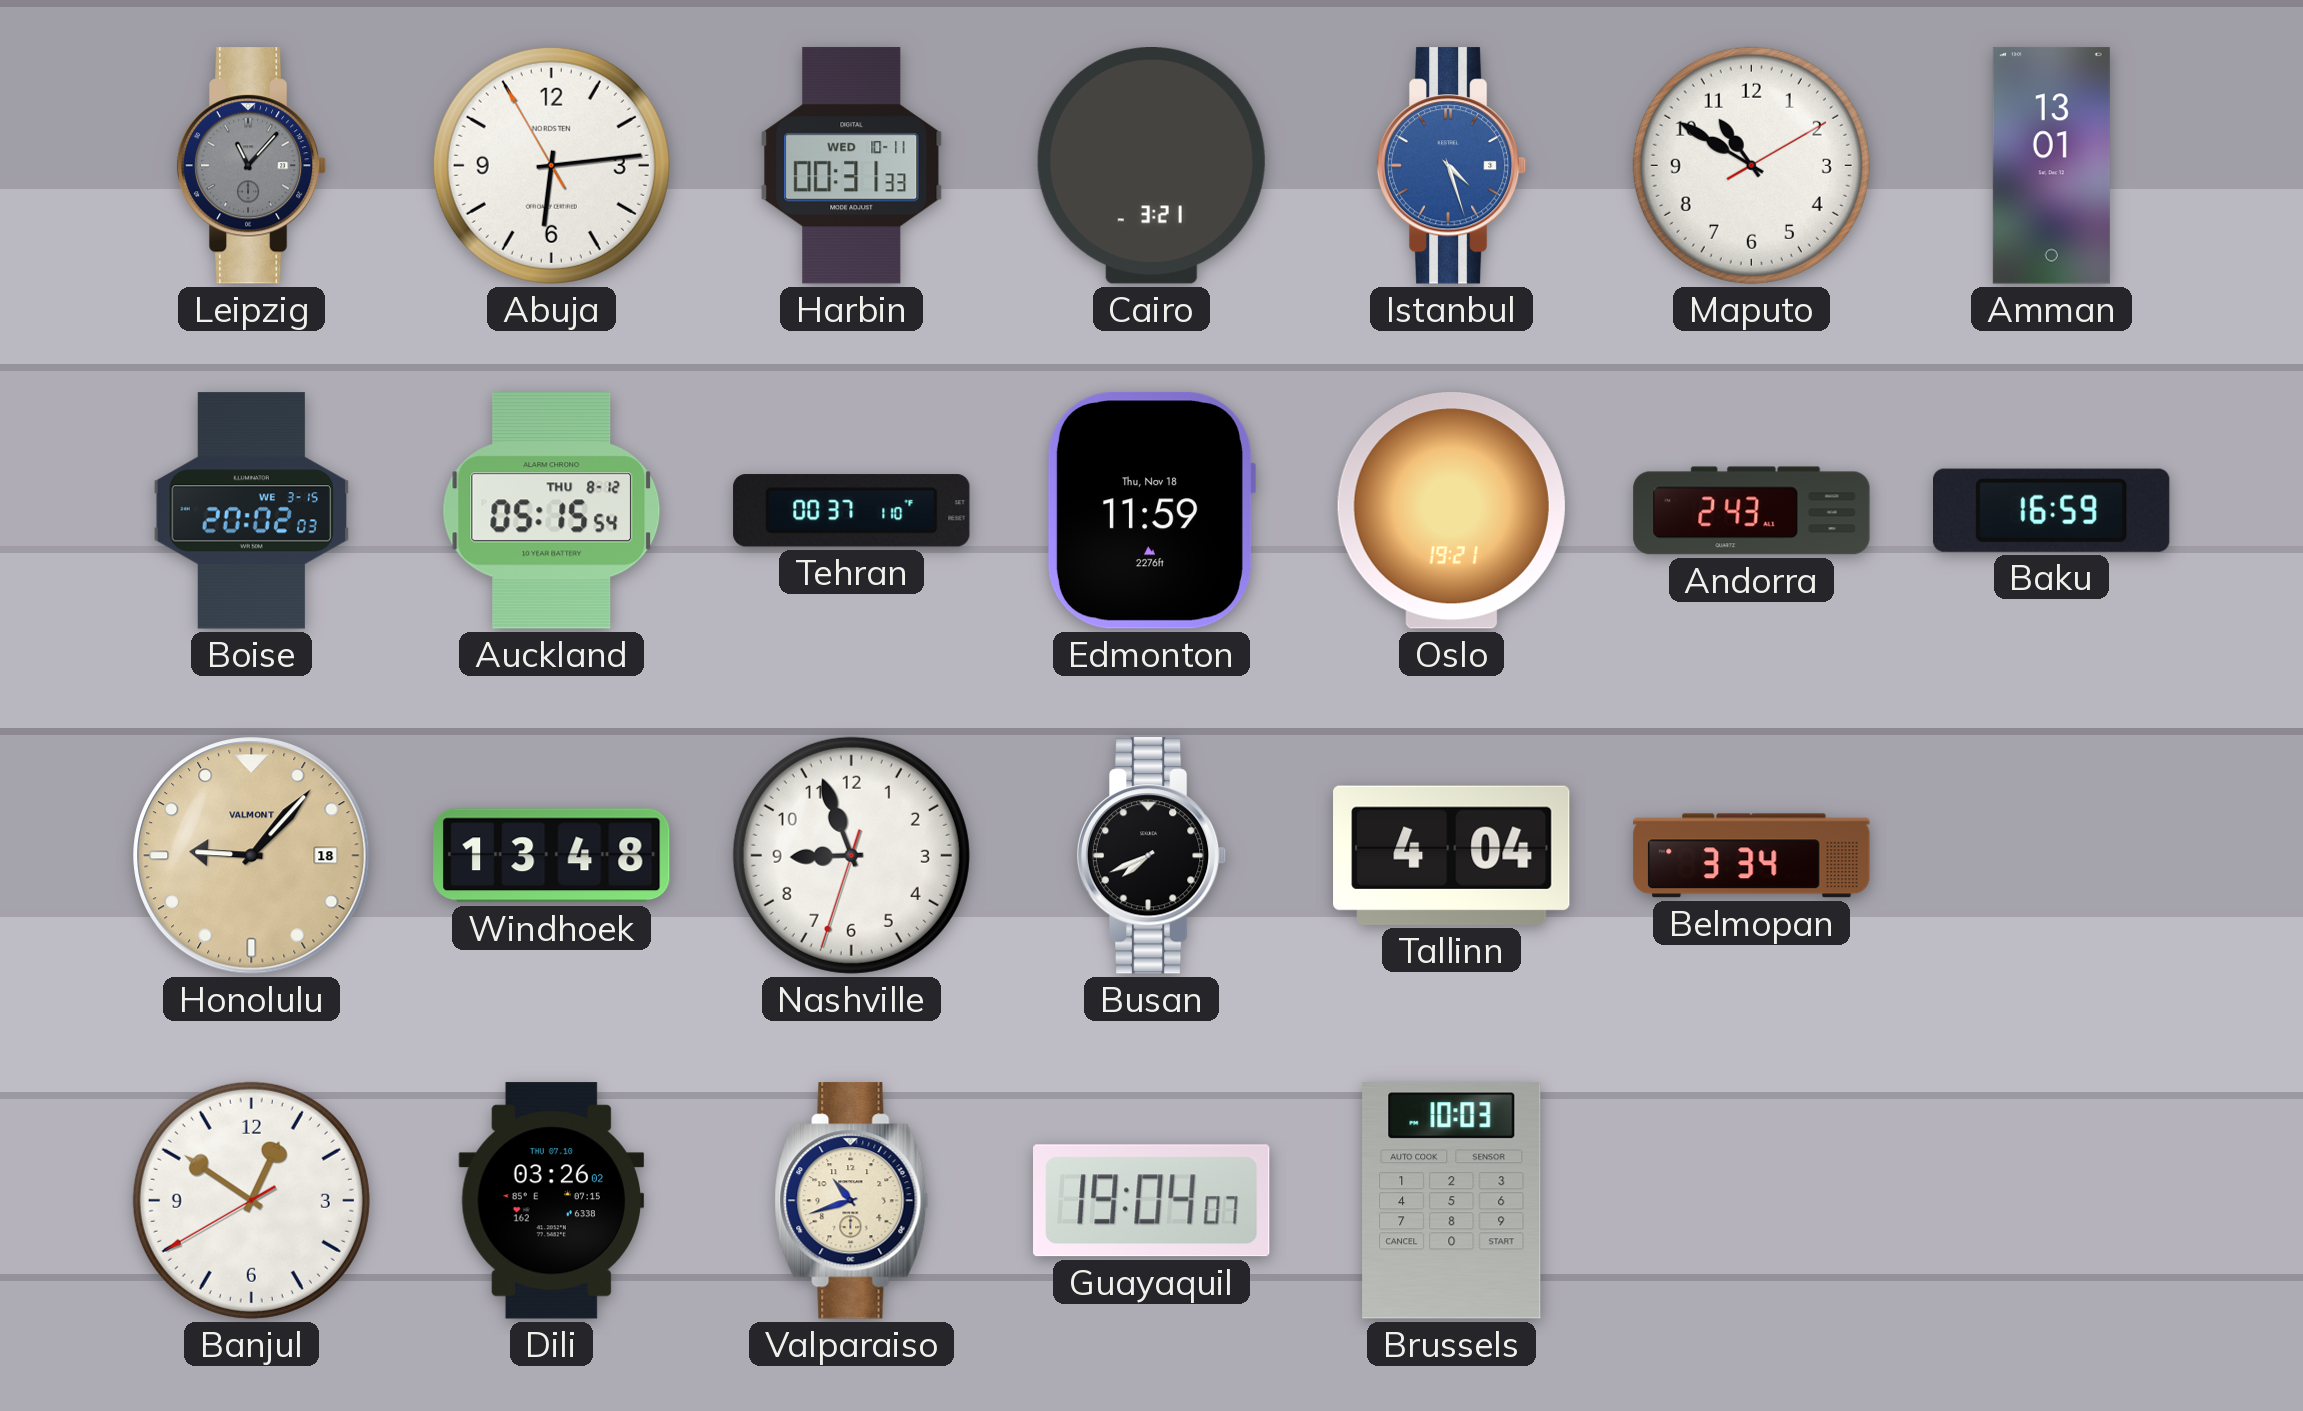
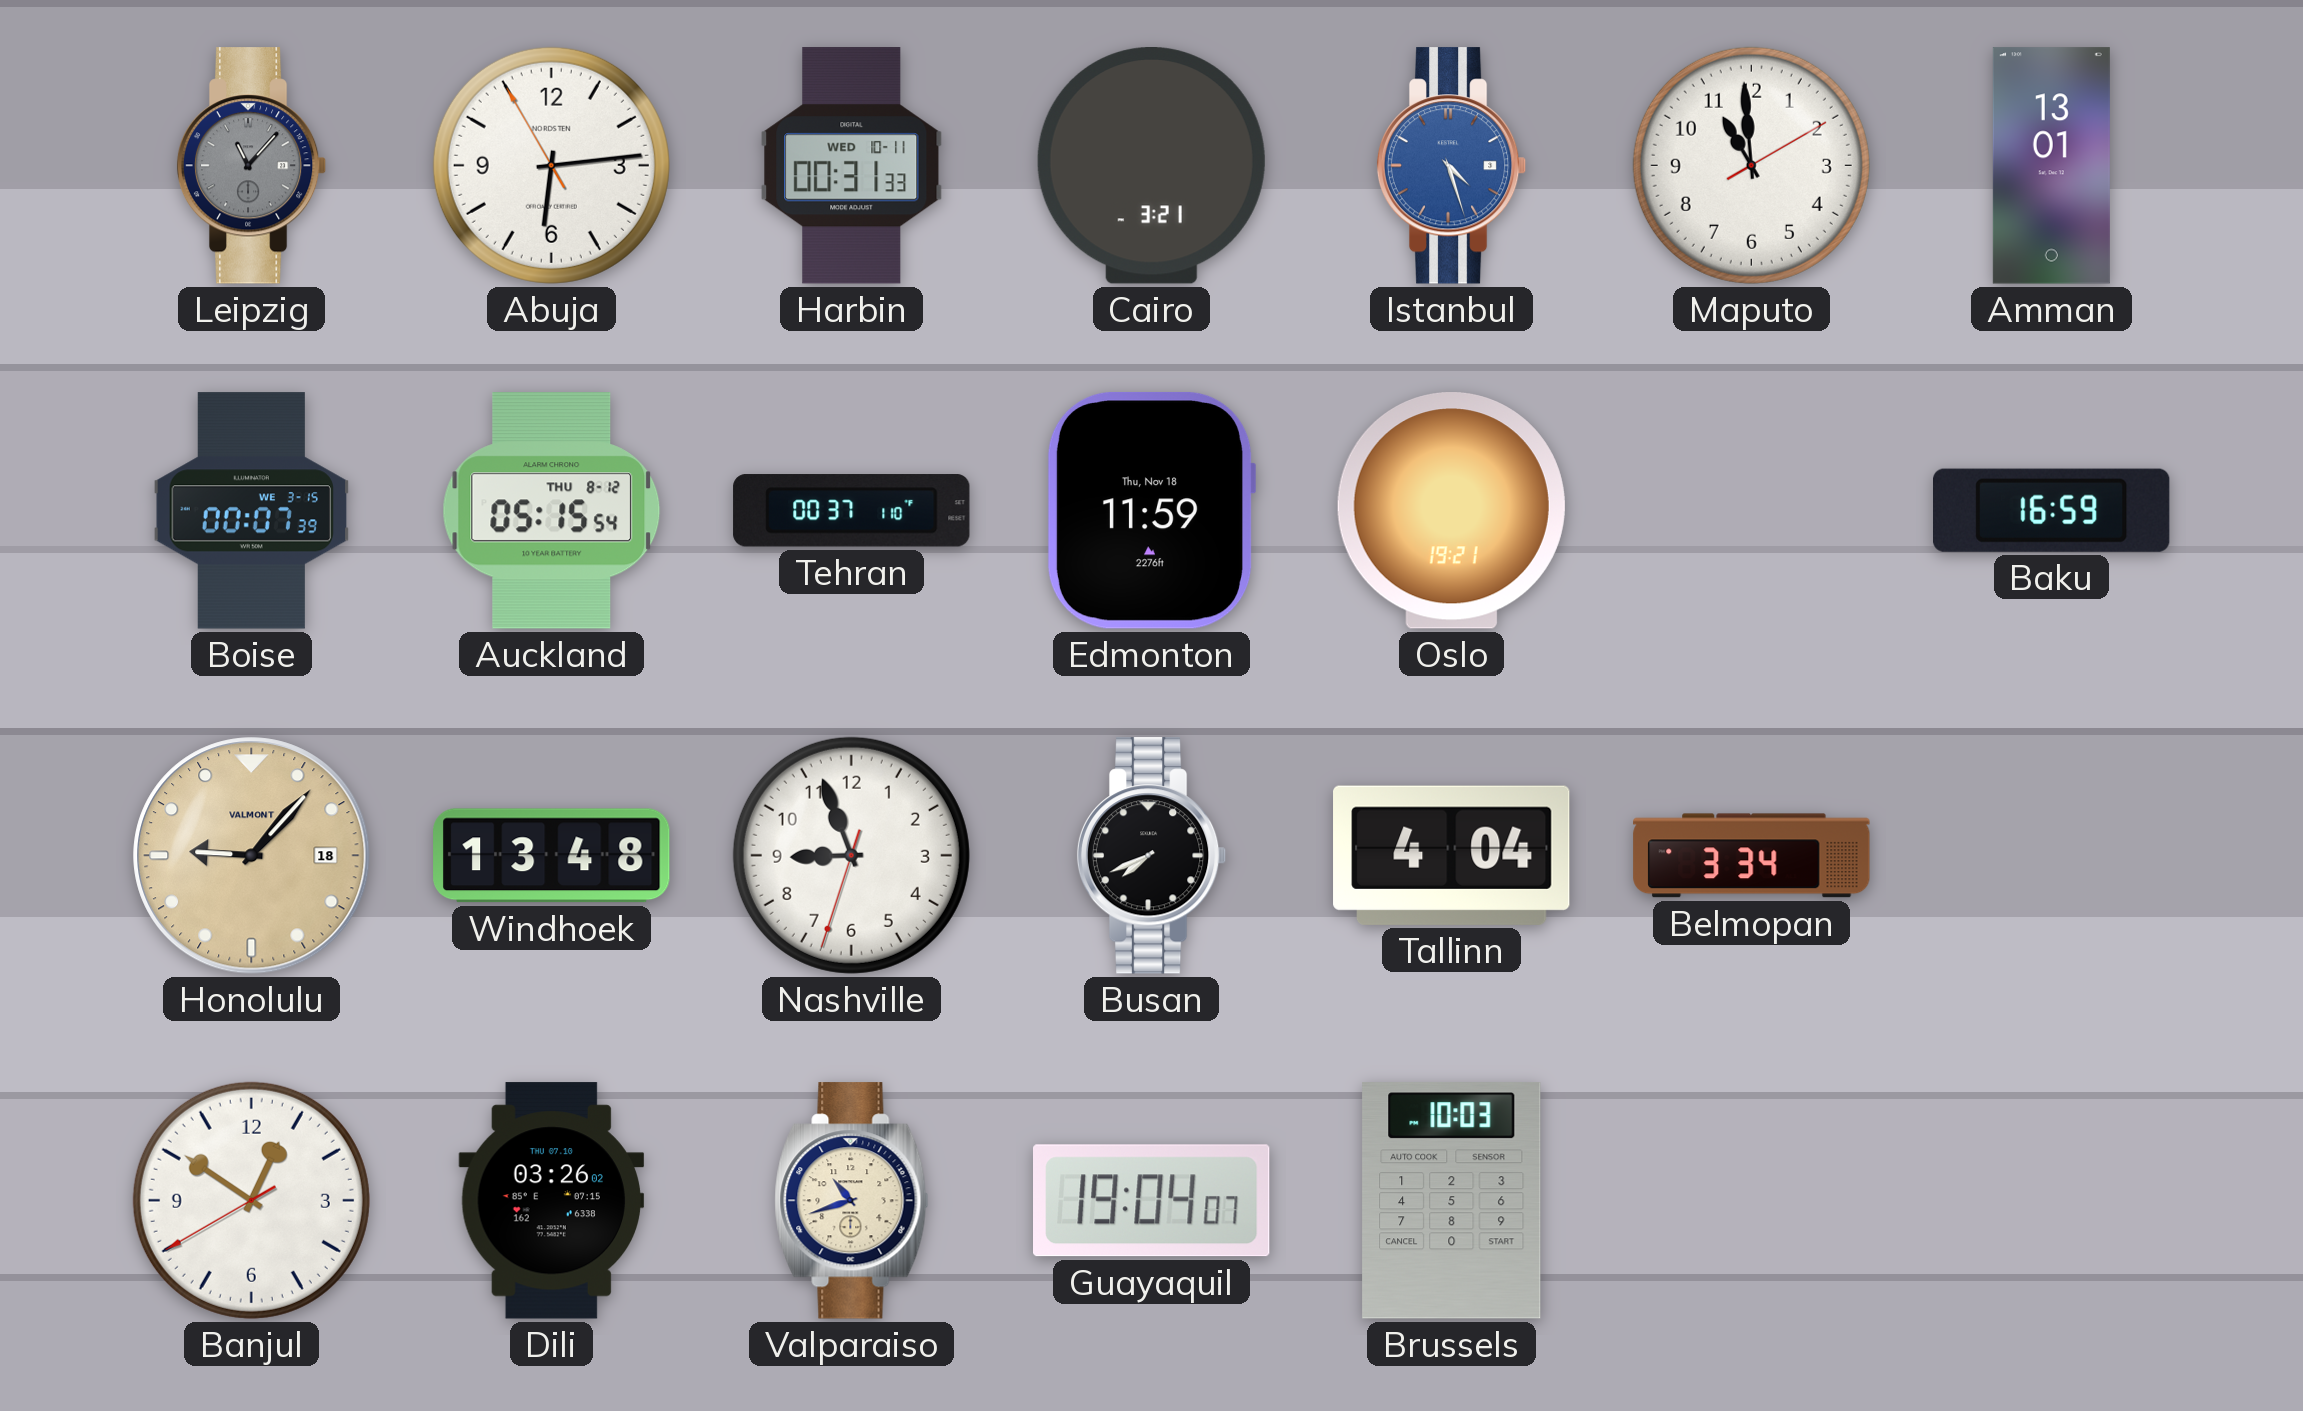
Maputo: 10:50 -> 10:59 (1751, 165)
Boise: 20:02 -> 00:07 (252, 511)
Andorra: 2:43 -> none (1752, 511)
